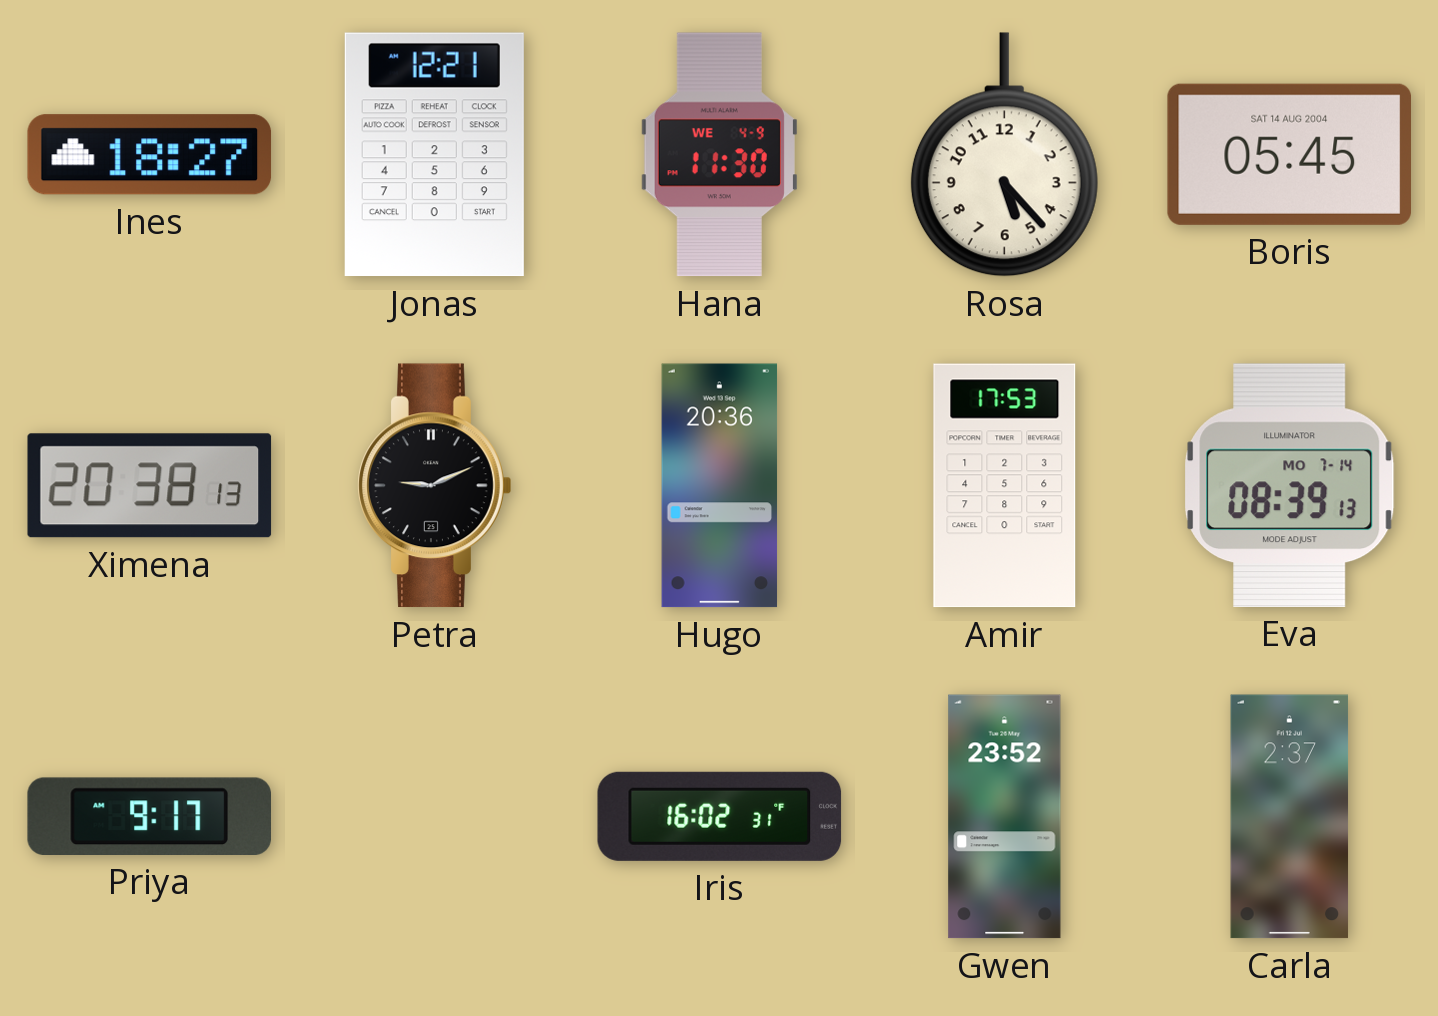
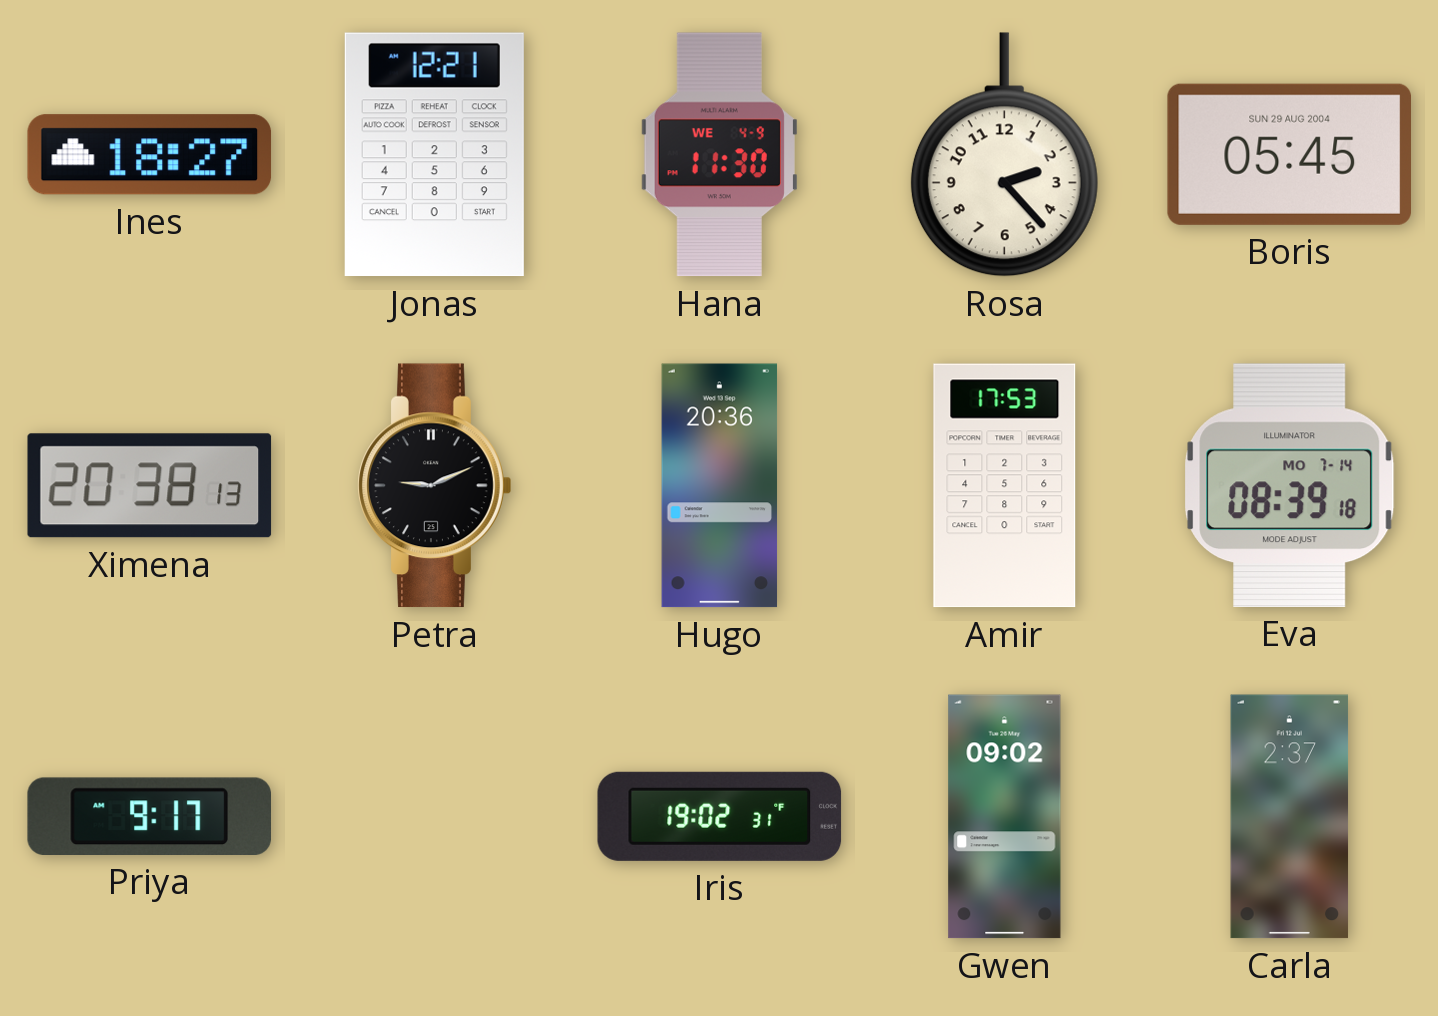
Rosa: 5:23 -> 2:23 (1004, 155)
Boris date: SAT 14 AUG 2004 -> SUN 29 AUG 2004 (1289, 154)
Eva: 08:39:13 -> 08:39:18 (1290, 485)
Iris: 16:02 -> 19:02 (720, 816)
Gwen: 23:52 -> 09:02 (1005, 817)
